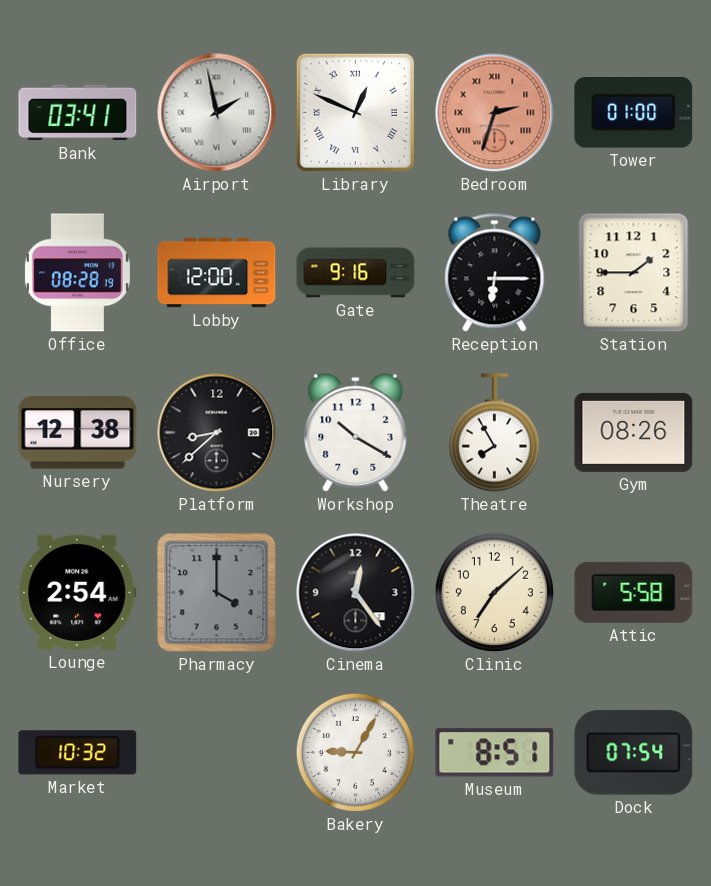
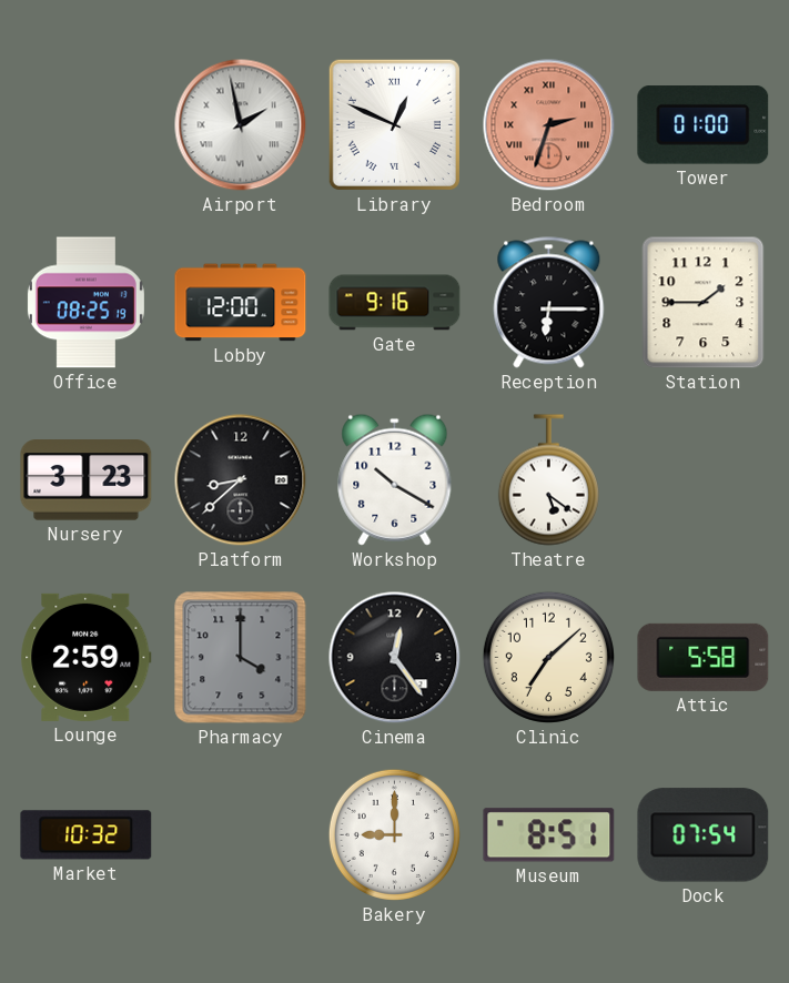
Bank: 03:41 -> none (78, 113)
Office: 08:28 -> 08:25 (85, 303)
Nursery: 12:38 -> 3:23 (87, 480)
Theatre: 7:55 -> 5:21 (548, 480)
Gym: 08:26 -> none (634, 432)
Lounge: 2:54 -> 2:59 (87, 657)
Bakery: 9:05 -> 9:00 (394, 834)
